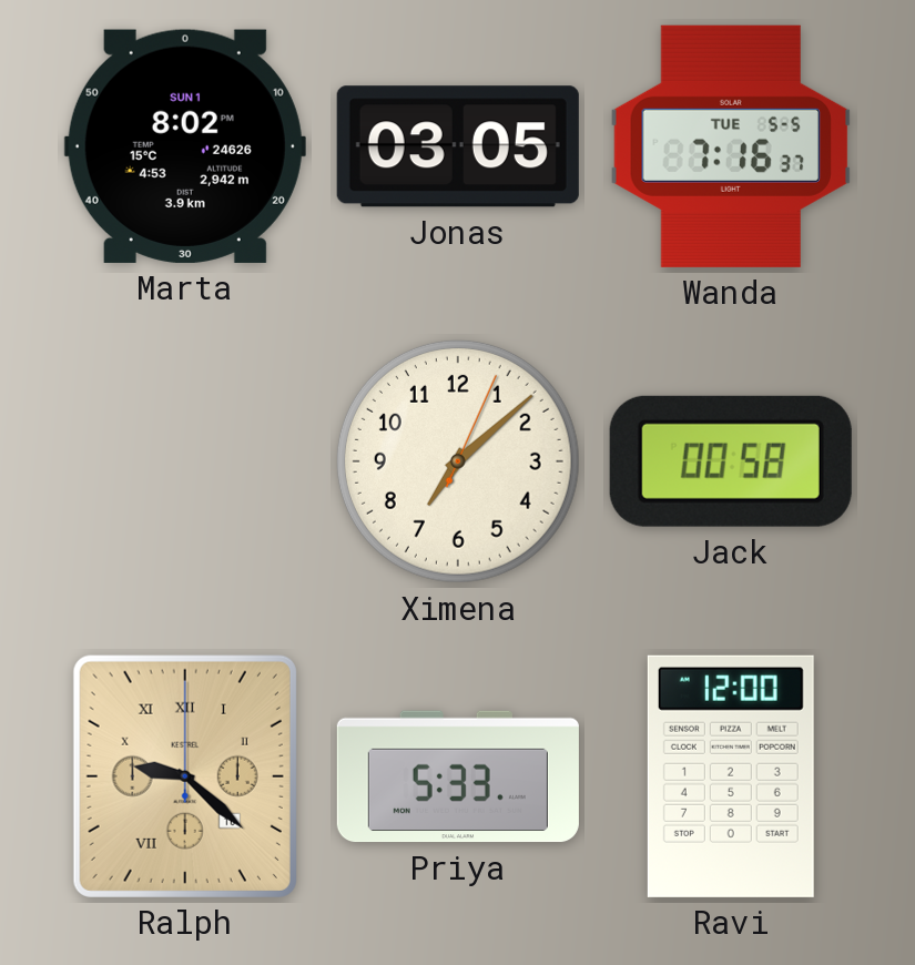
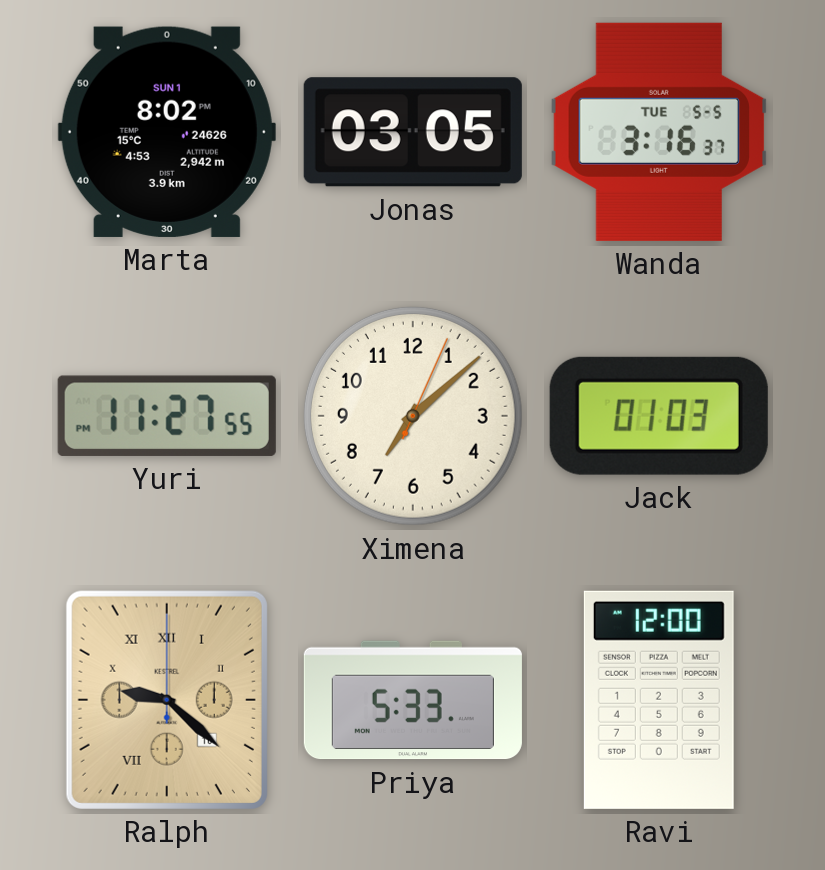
Wanda: 7:16 -> 3:16 (658, 132)
Yuri: none -> 11:27 (167, 416)
Jack: 00:58 -> 01:03 (659, 416)
